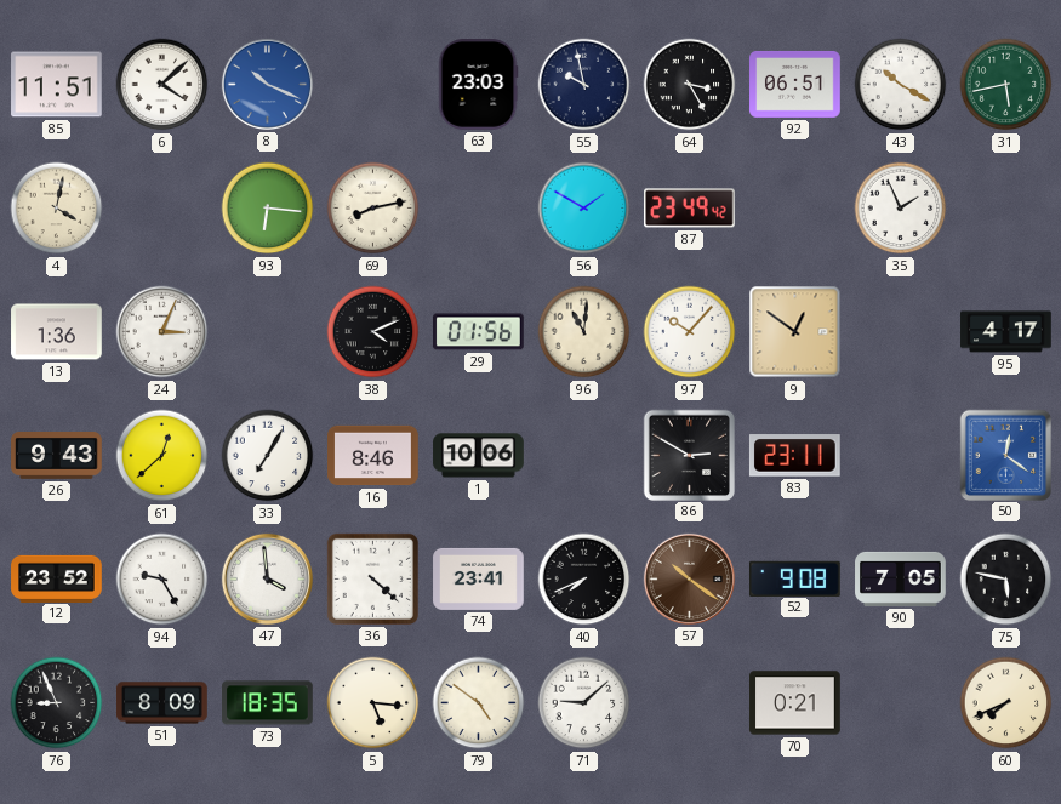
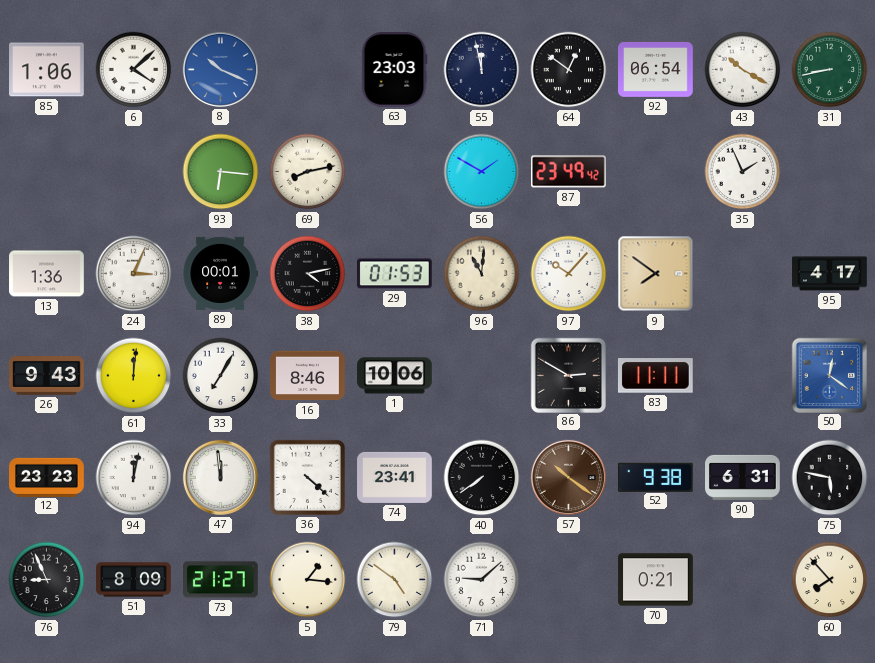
85: 11:51 -> 1:06 (47, 70)
55: 9:58 -> 11:58 (482, 70)
64: 3:25 -> 12:51 (569, 70)
92: 06:51 -> 06:54 (656, 69)
31: 5:43 -> 8:43 (830, 70)
4: 4:02 -> none (57, 209)
89: none -> 00:01 (220, 273)
38: 4:11 -> 4:13 (308, 274)
29: 01:56 -> 01:53 (395, 274)
9: 12:51 -> 7:51 (656, 274)
61: 12:38 -> 12:01 (134, 376)
83: 23:11 -> 11:11 (655, 376)
12: 23:52 -> 23:23 (47, 477)
94: 9:25 -> 12:02 (134, 478)
47: 3:59 -> 11:59 (220, 477)
40: 7:41 -> 7:39 (482, 478)
52: 9:08 -> 9:38 (656, 477)
90: 7:05 -> 6:31 (743, 477)
73: 18:35 -> 21:27 (221, 580)
5: 5:16 -> 1:16 (308, 580)
60: 7:41 -> 7:53 (830, 580)
